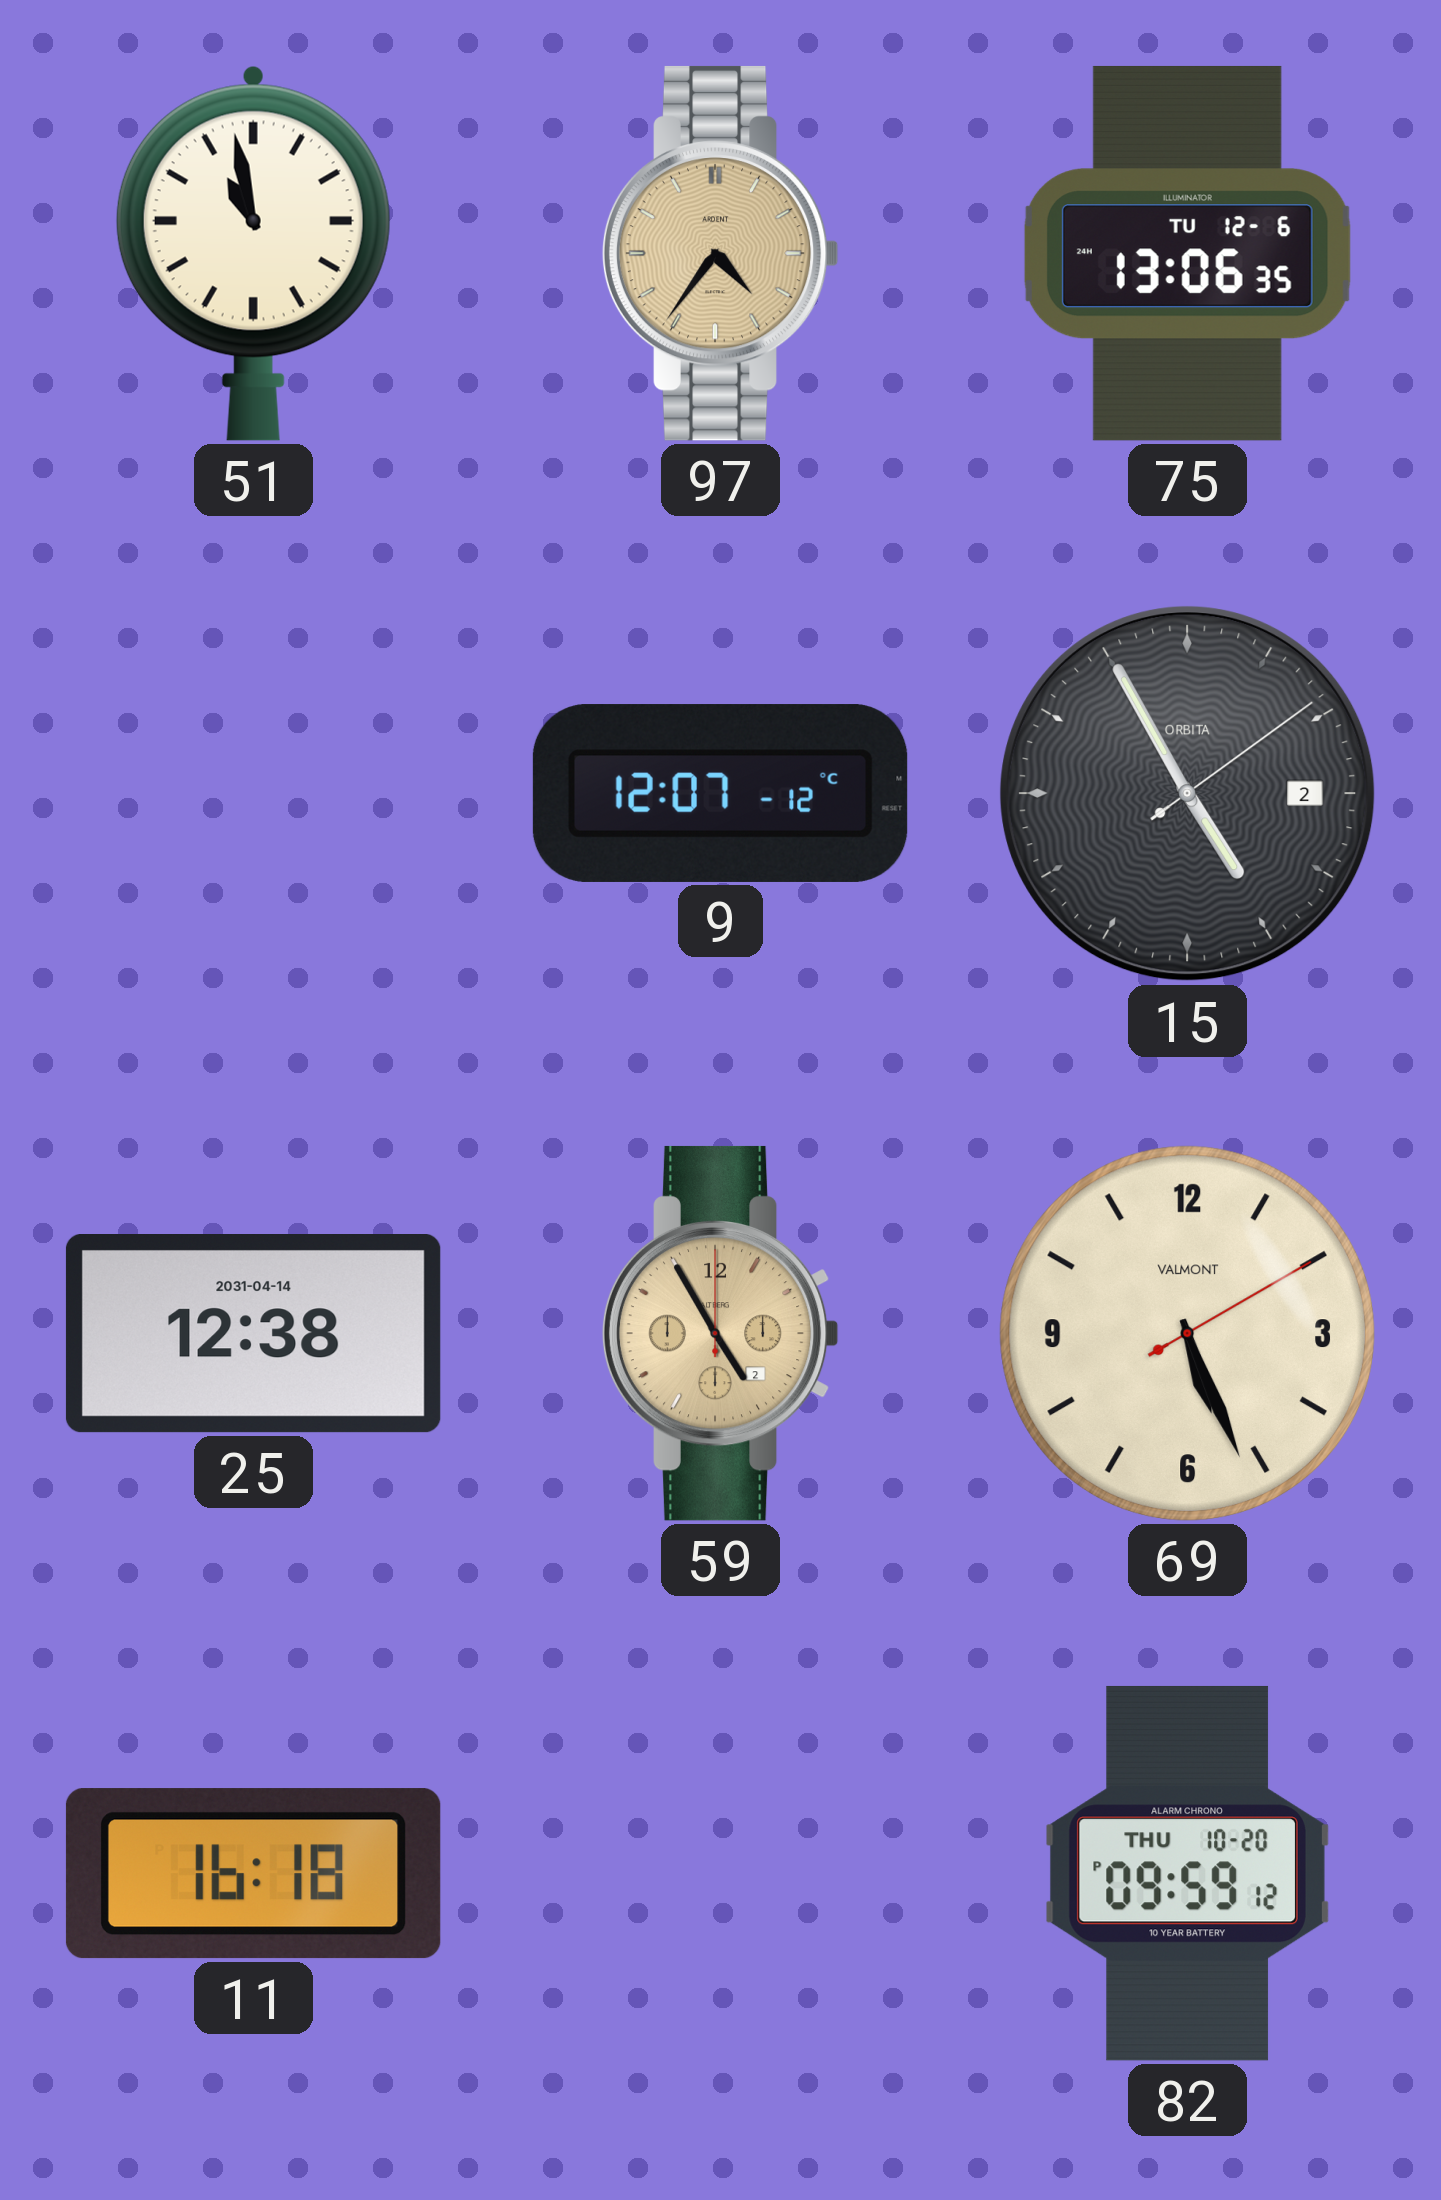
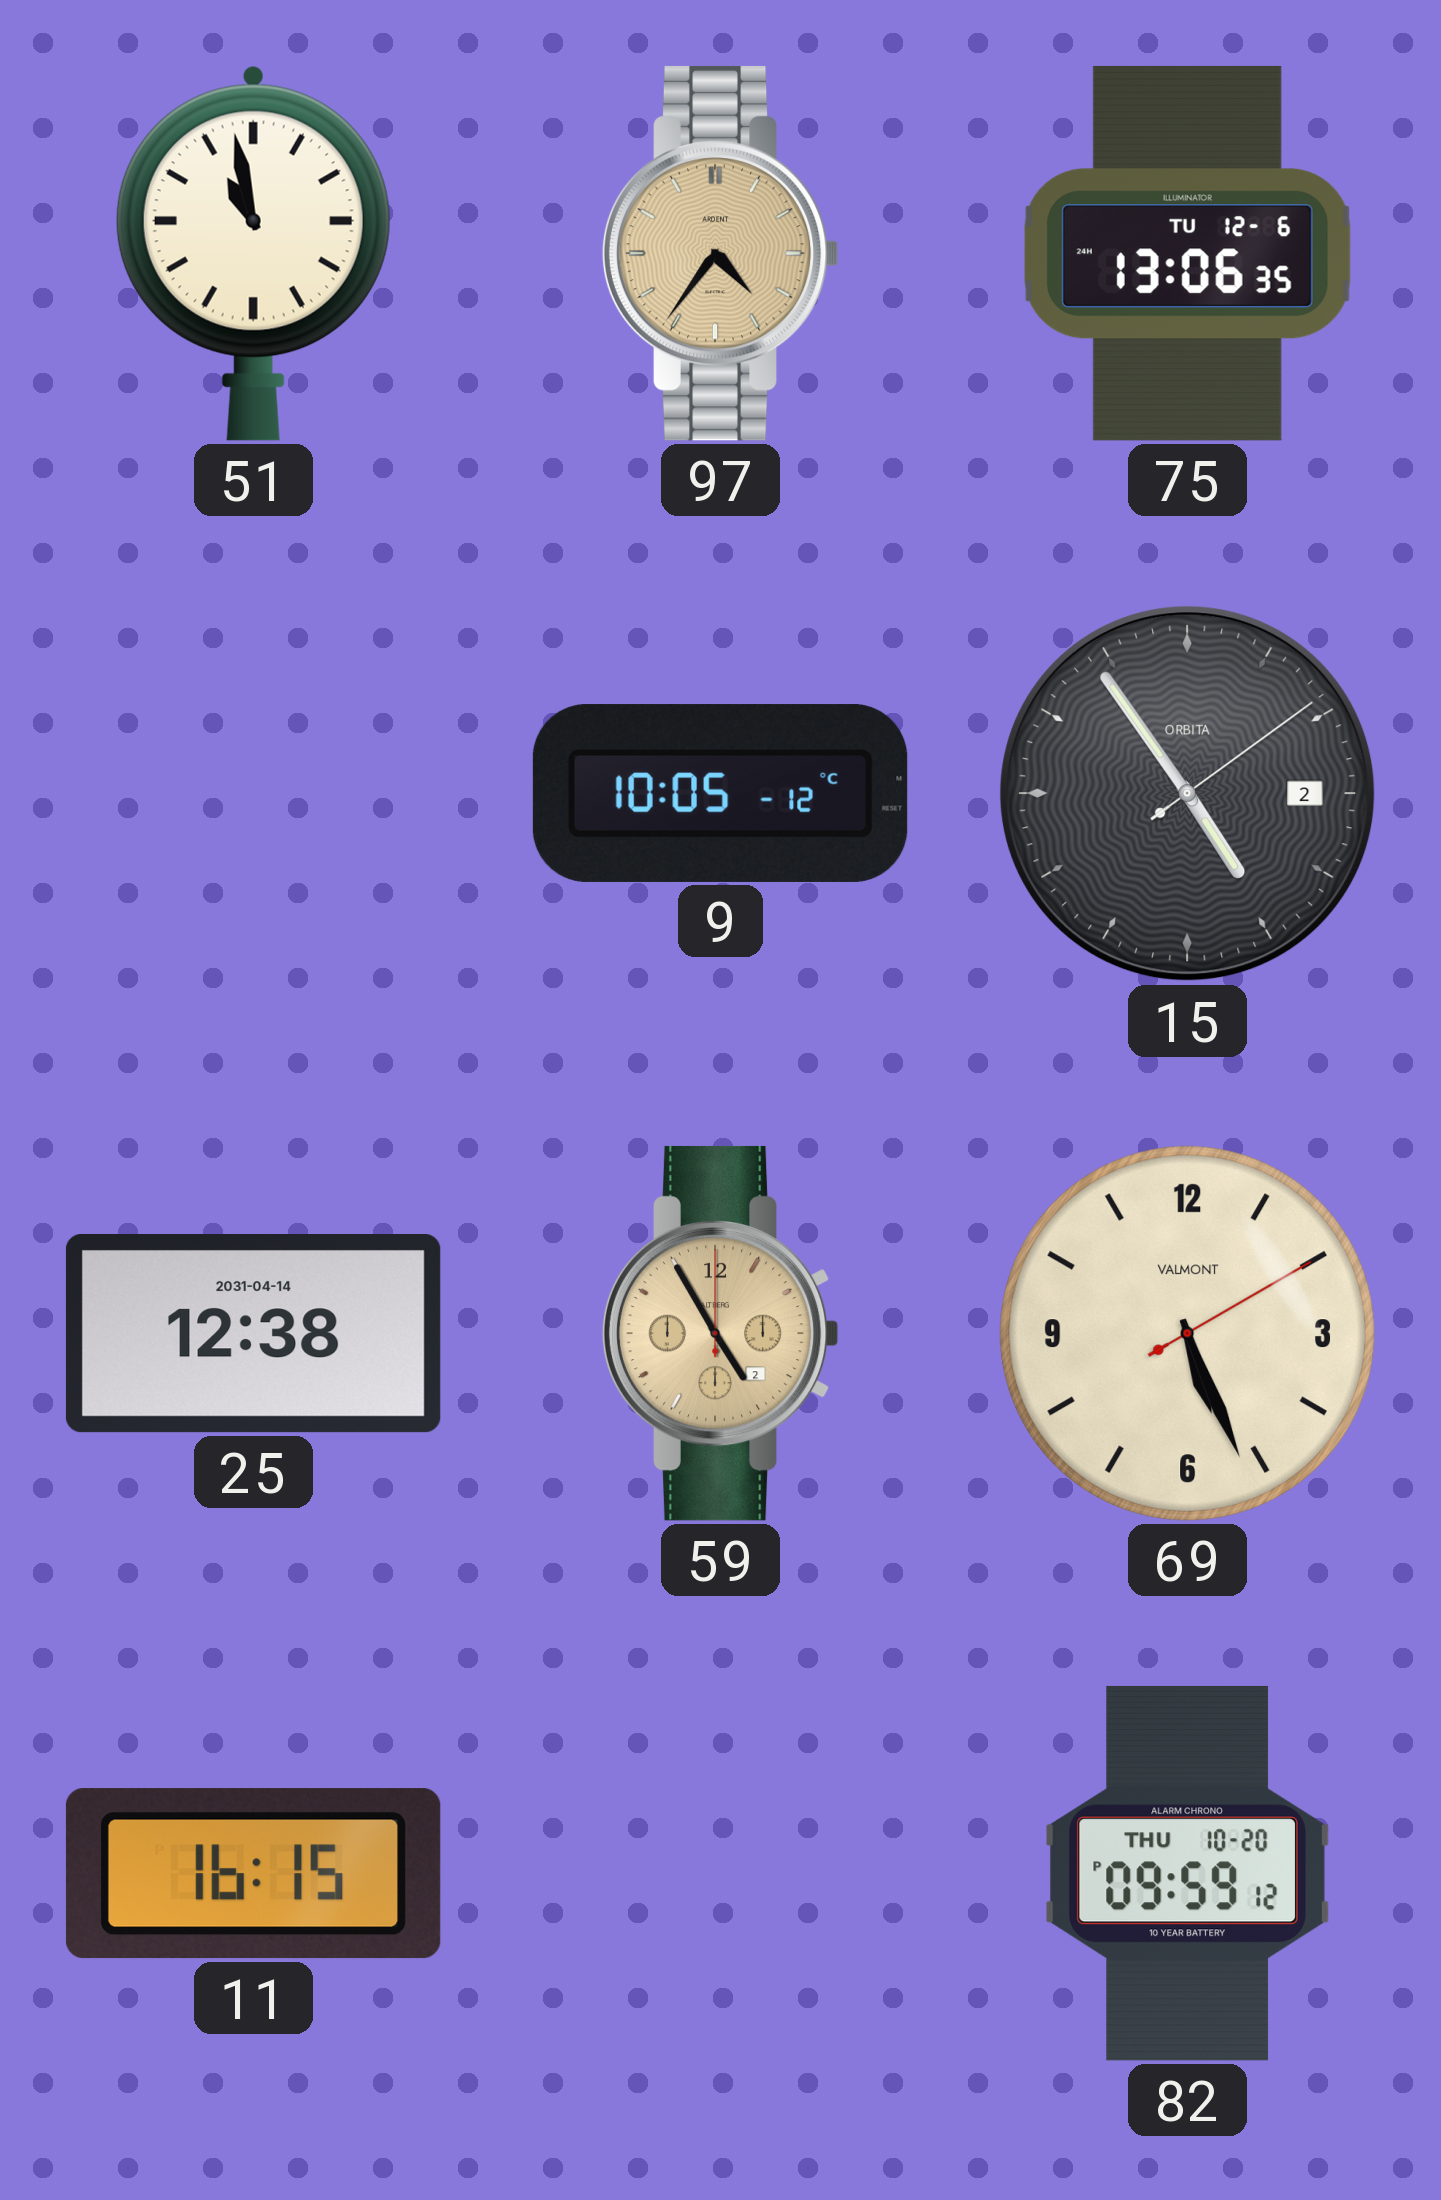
9: 12:07 -> 10:05 (720, 793)
15: 4:55 -> 4:54 (1188, 794)
11: 16:18 -> 16:15 (253, 1874)
